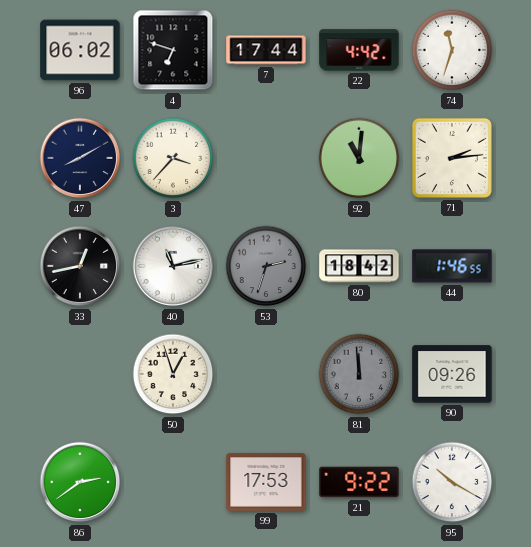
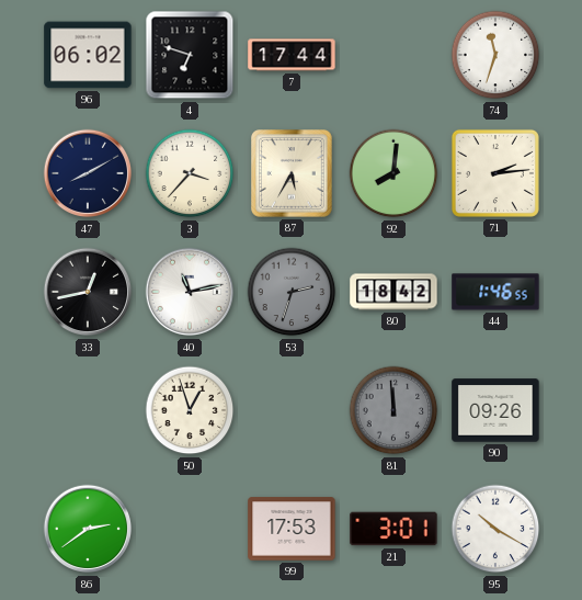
22: 4:42 -> none (359, 50)
87: none -> 5:35 (293, 174)
92: 11:01 -> 8:01 (393, 173)
21: 9:22 -> 3:01 (393, 529)
